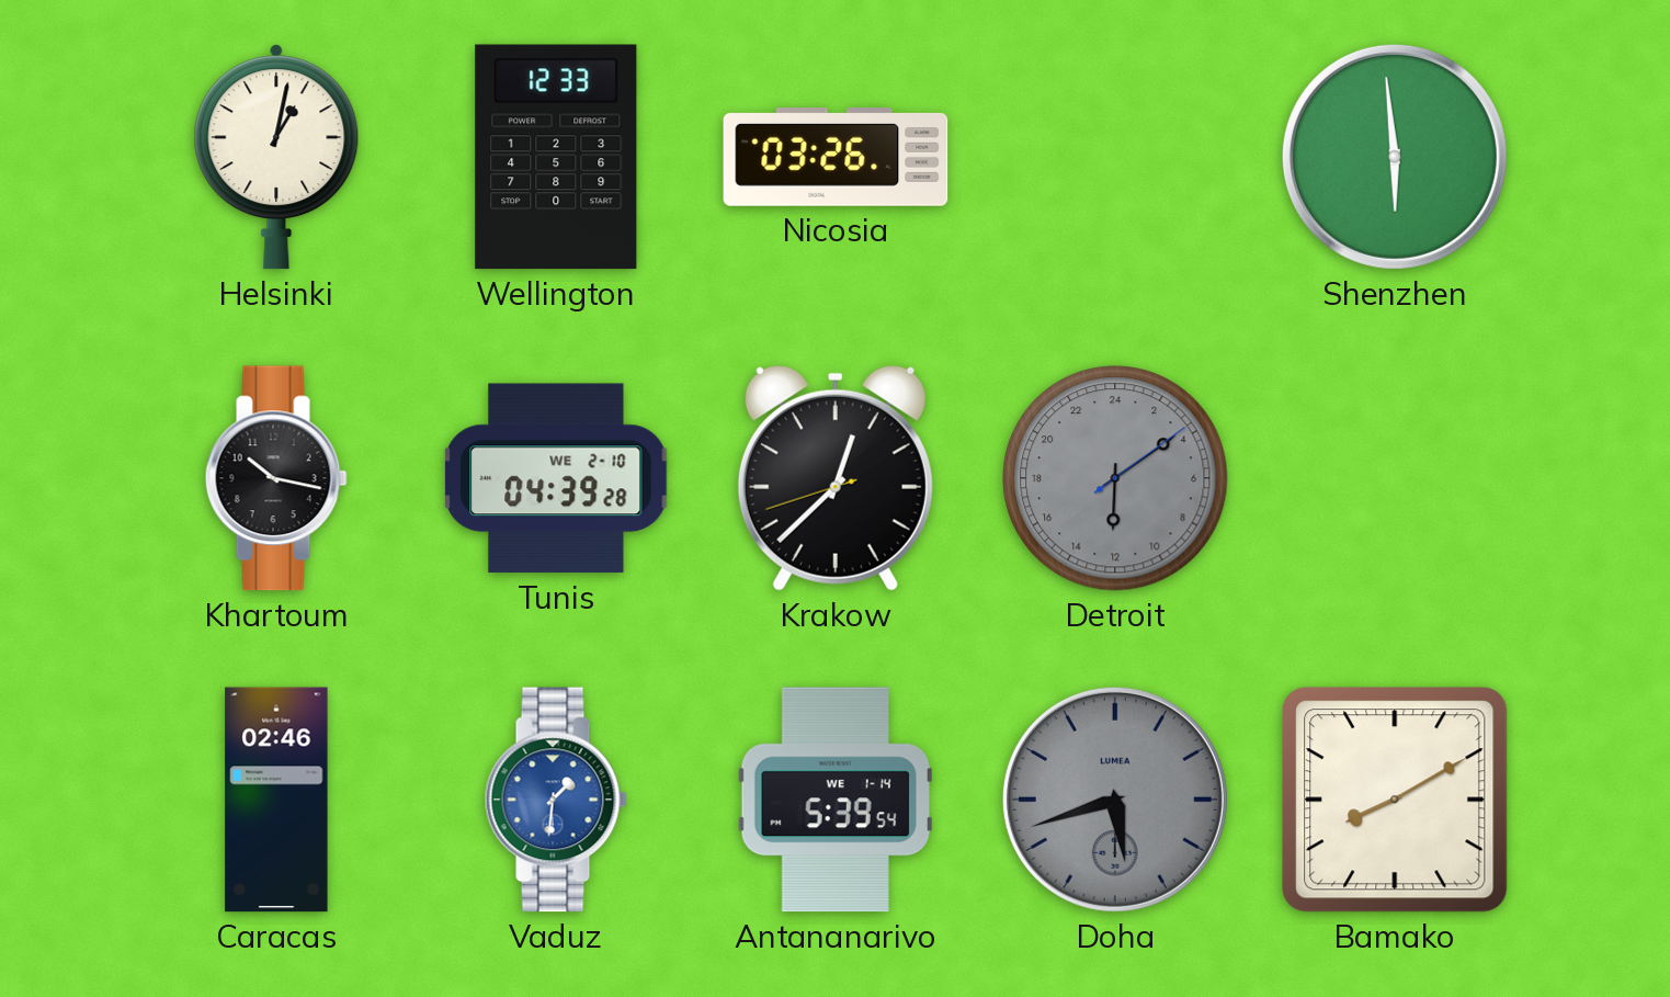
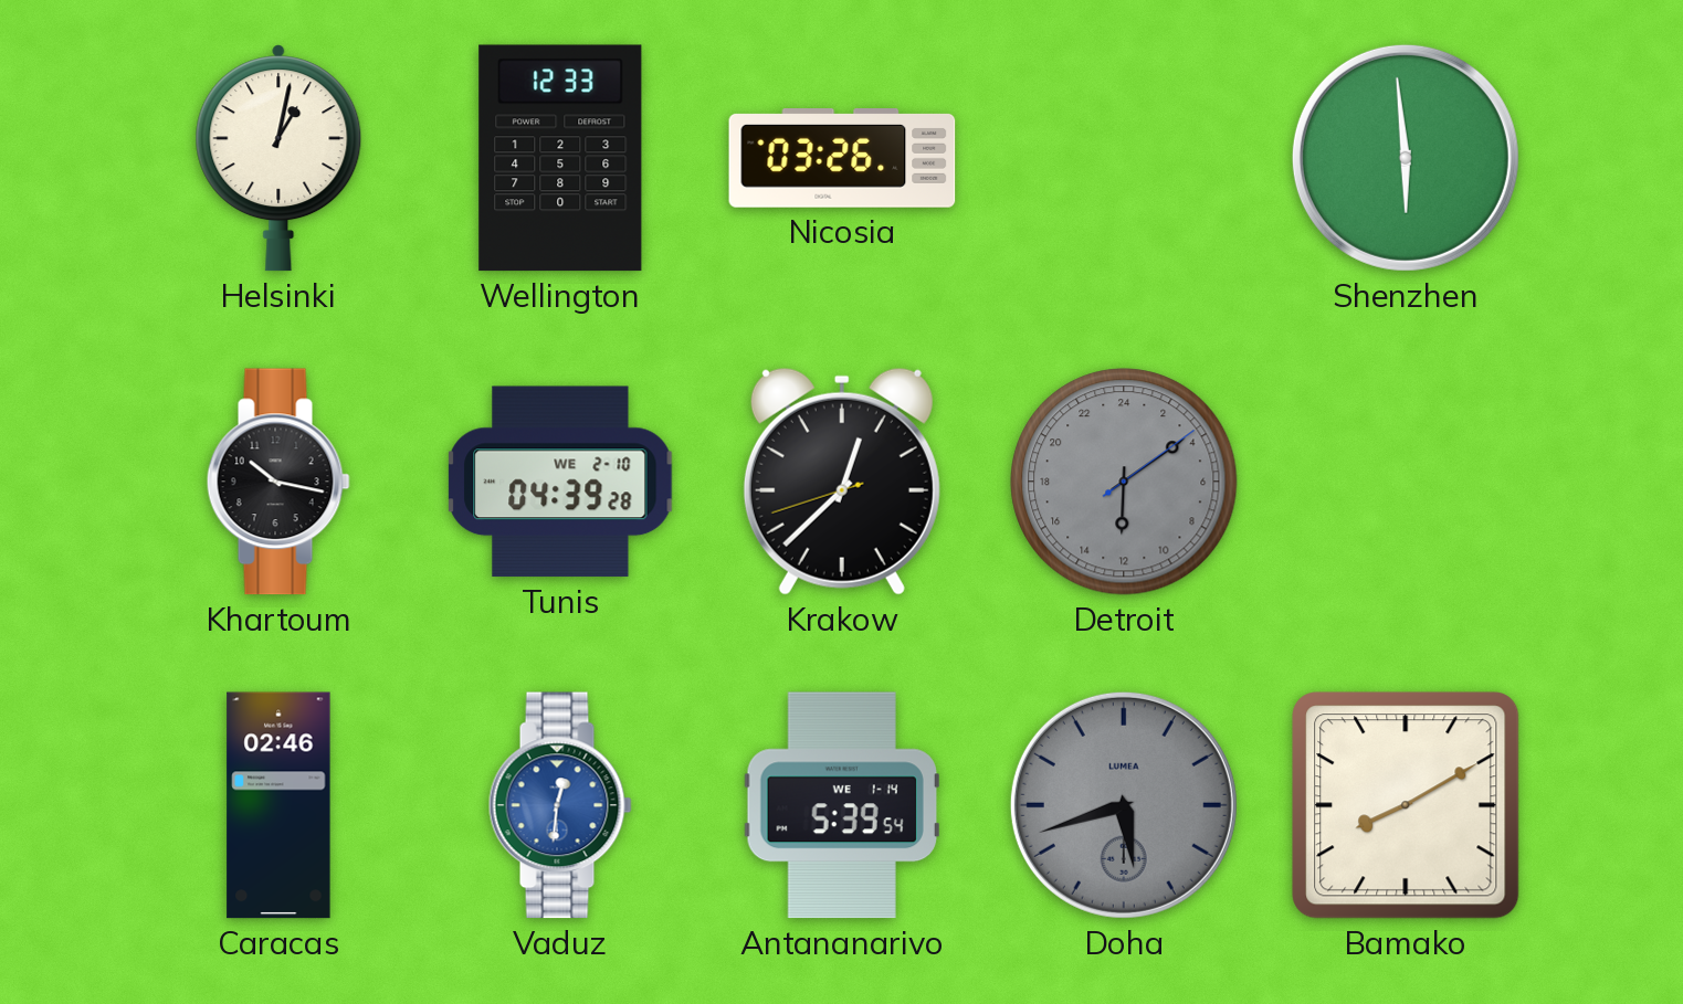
Vaduz: 1:31 -> 12:31 (560, 805)
